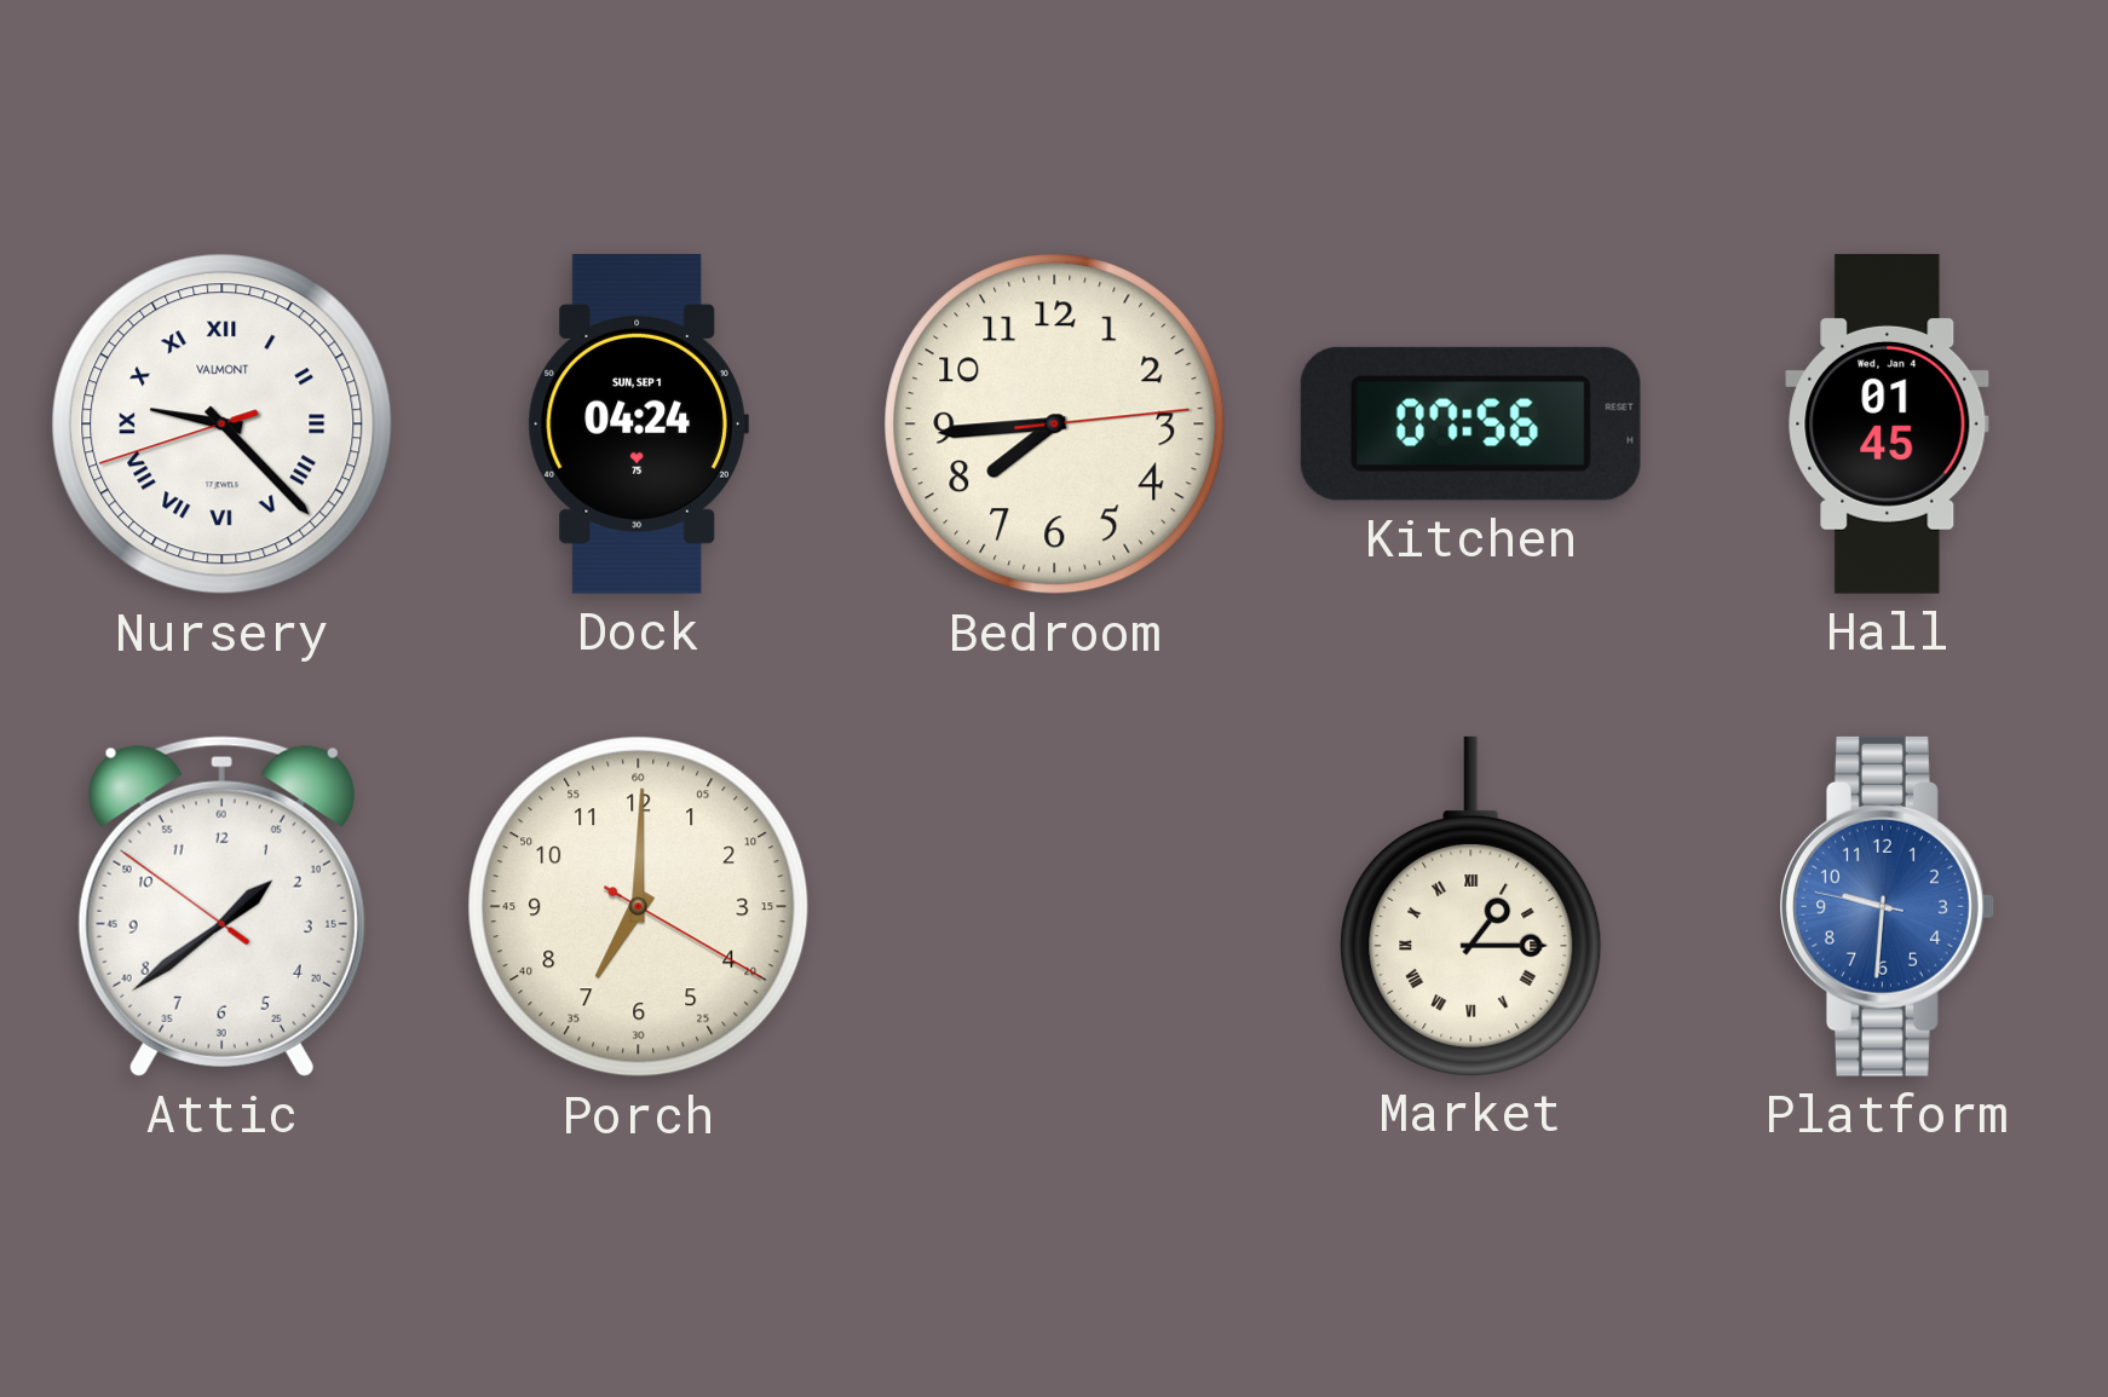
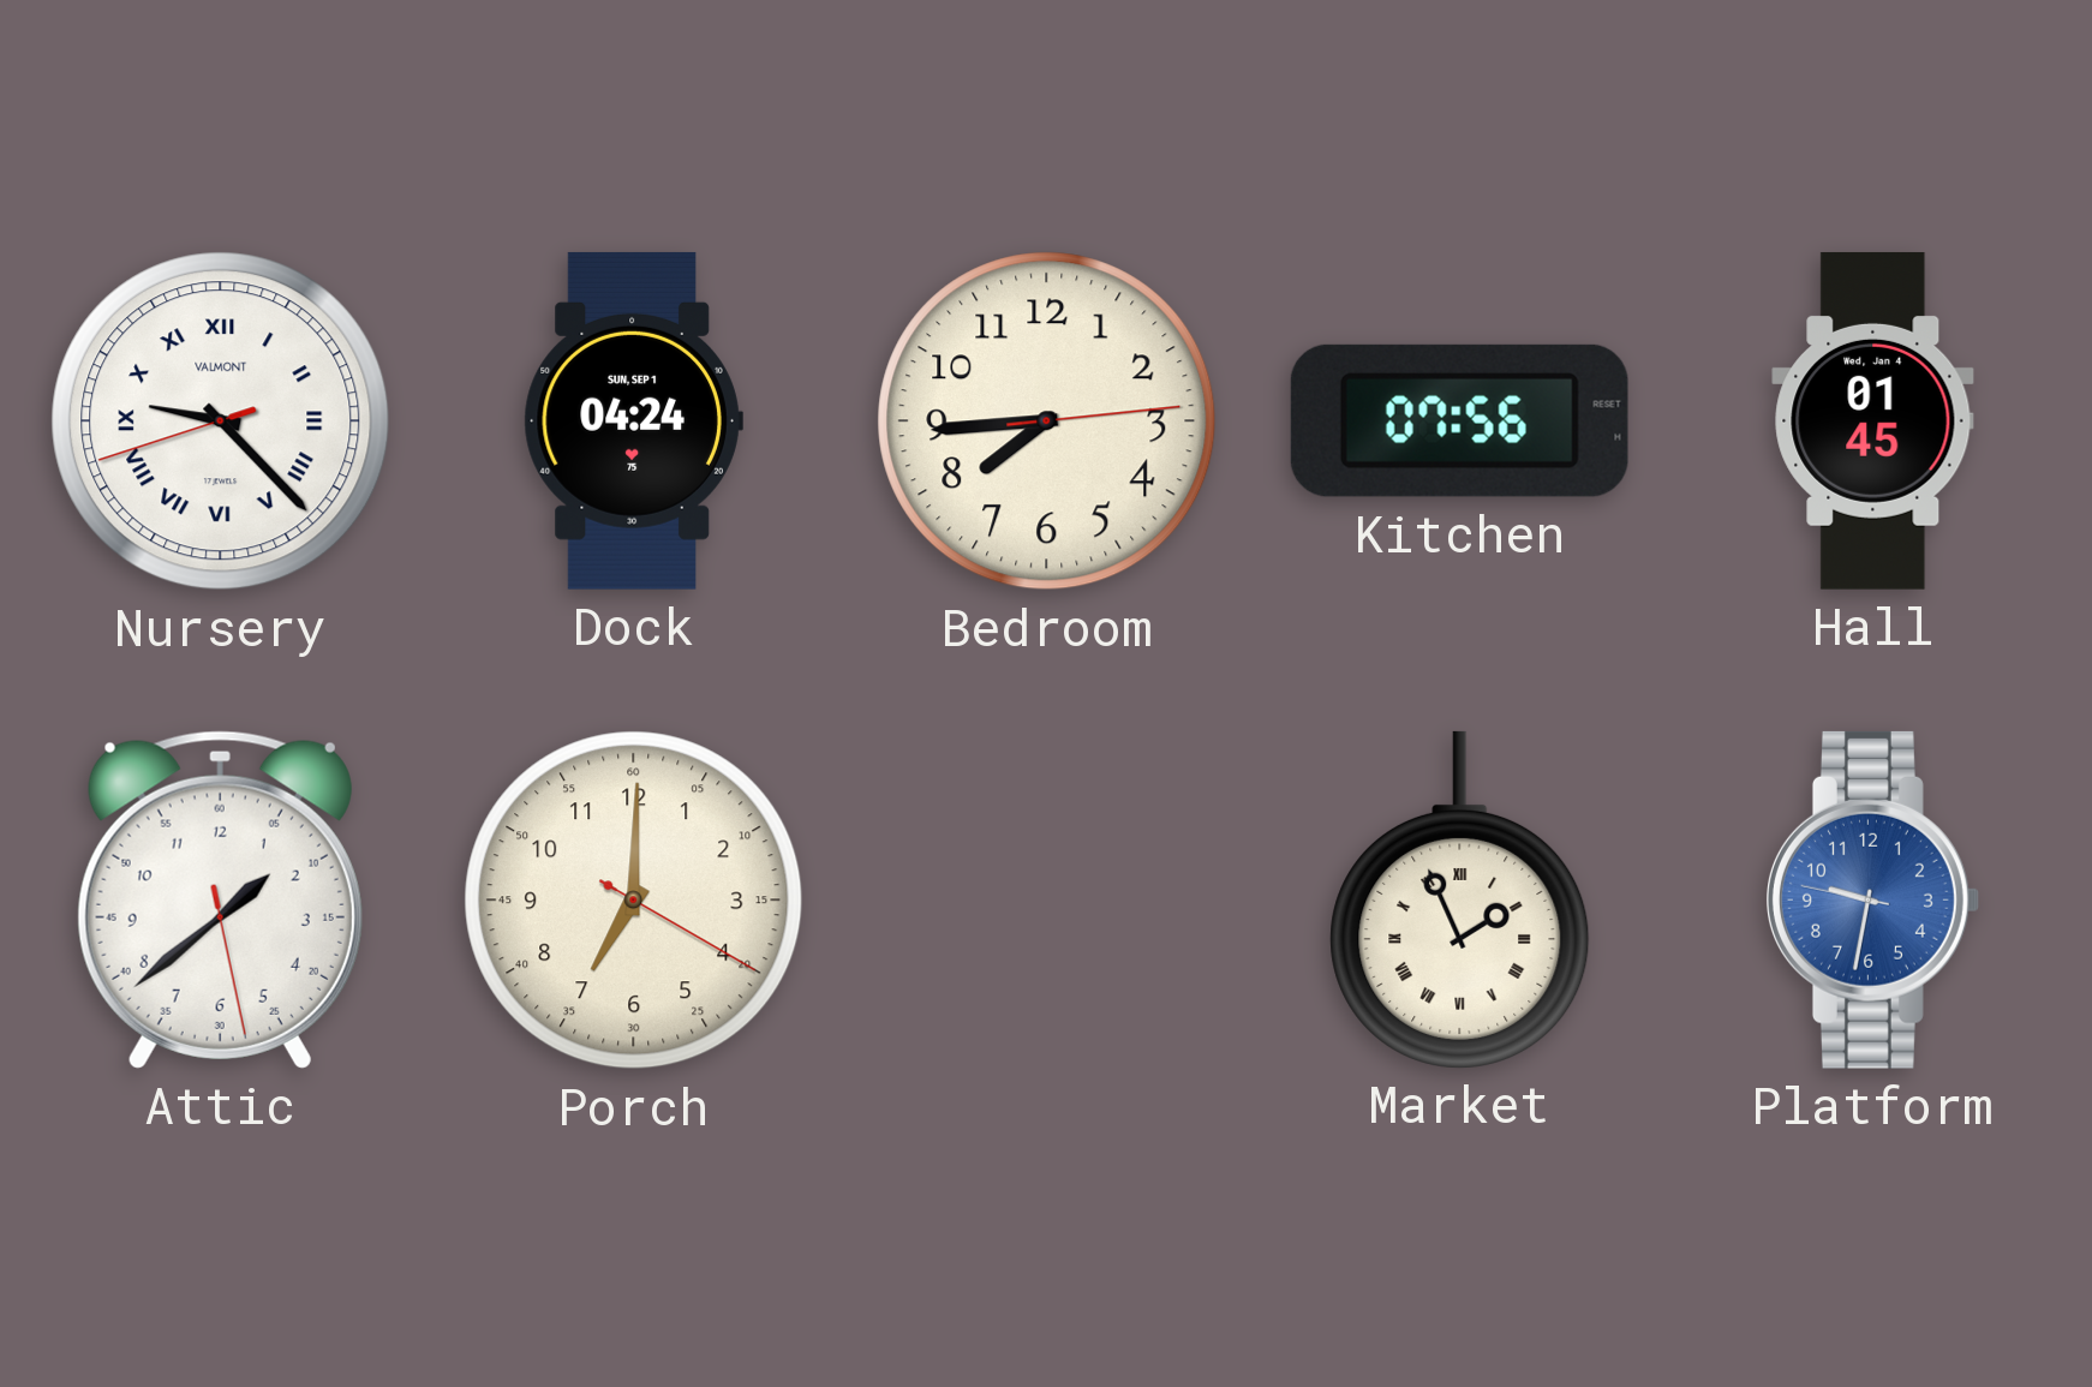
Attic: 1:38:51 -> 1:38:28 (220, 899)
Market: 1:15 -> 1:56 (1460, 899)
Platform: 9:30 -> 9:31 (1873, 899)
